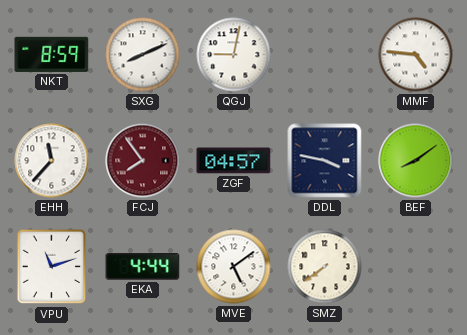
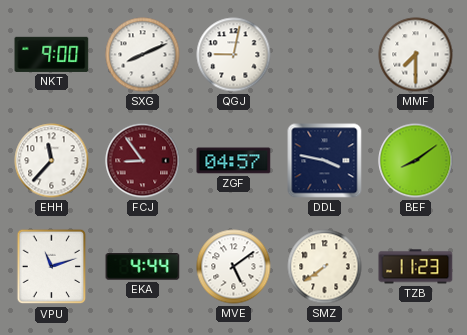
NKT: 8:59 -> 9:00 (52, 54)
MMF: 4:46 -> 7:30 (416, 55)
FCJ: 7:54 -> 8:54 (143, 161)
TZB: none -> 11:23 (416, 267)
